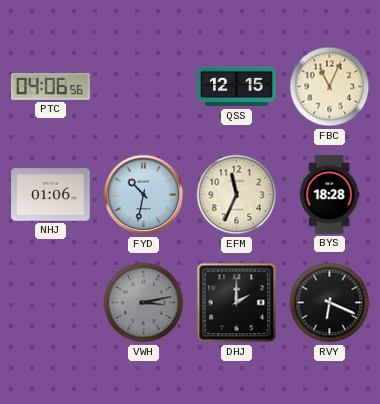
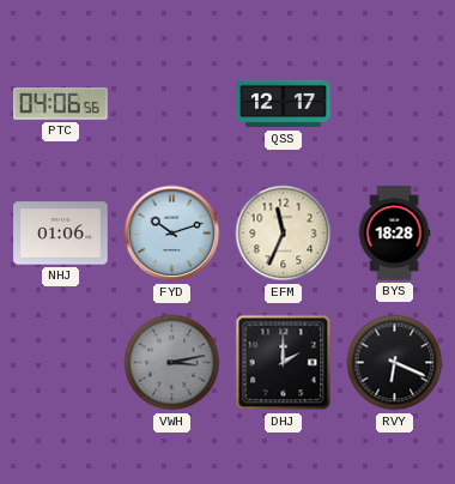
QSS: 12:15 -> 12:17 (284, 104)
FBC: 11:04 -> none (330, 87)
FYD: 10:32 -> 10:12 (172, 234)
